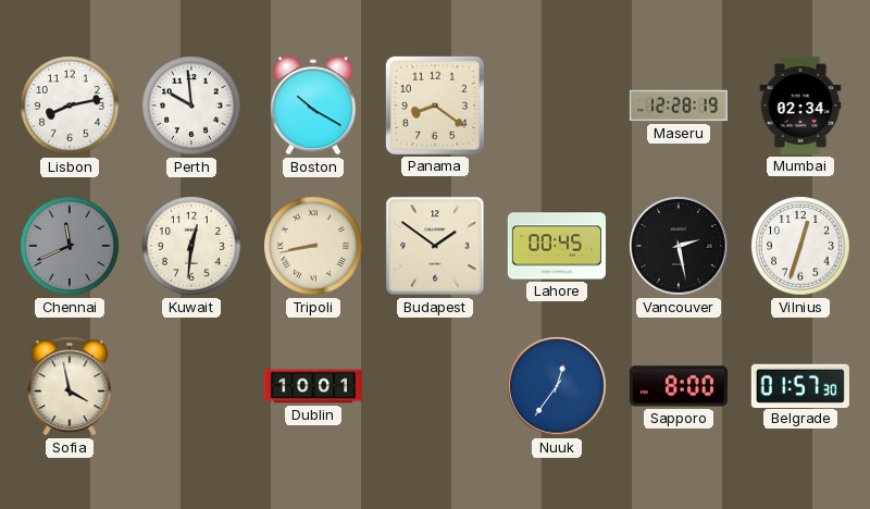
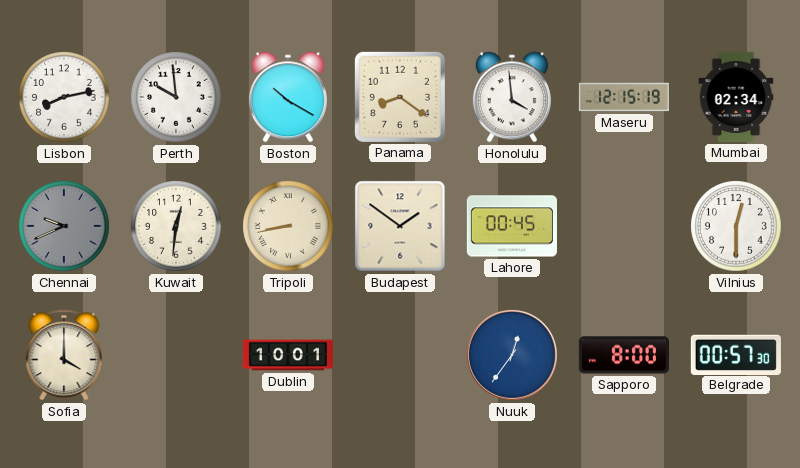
Honolulu: none -> 3:59 (512, 97)
Maseru: 12:28 -> 12:15 (624, 97)
Chennai: 11:41 -> 9:41 (64, 226)
Vancouver: 2:28 -> none (679, 246)
Vilnius: 12:33 -> 12:30 (736, 226)
Sofia: 3:58 -> 4:00 (64, 355)
Belgrade: 01:57 -> 00:57 (736, 354)
